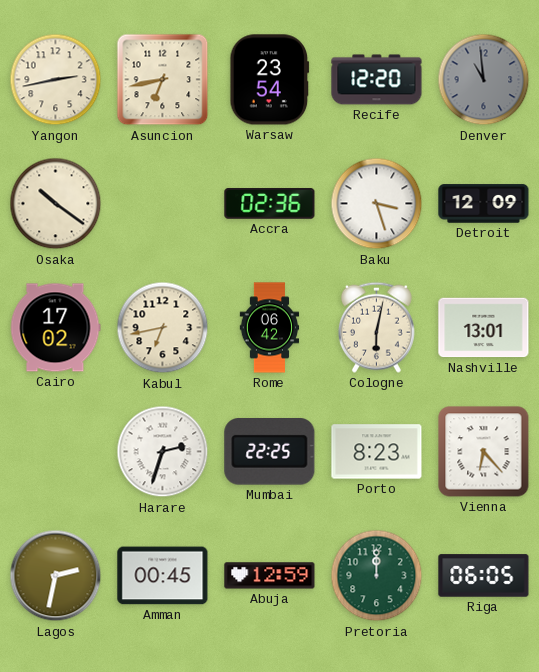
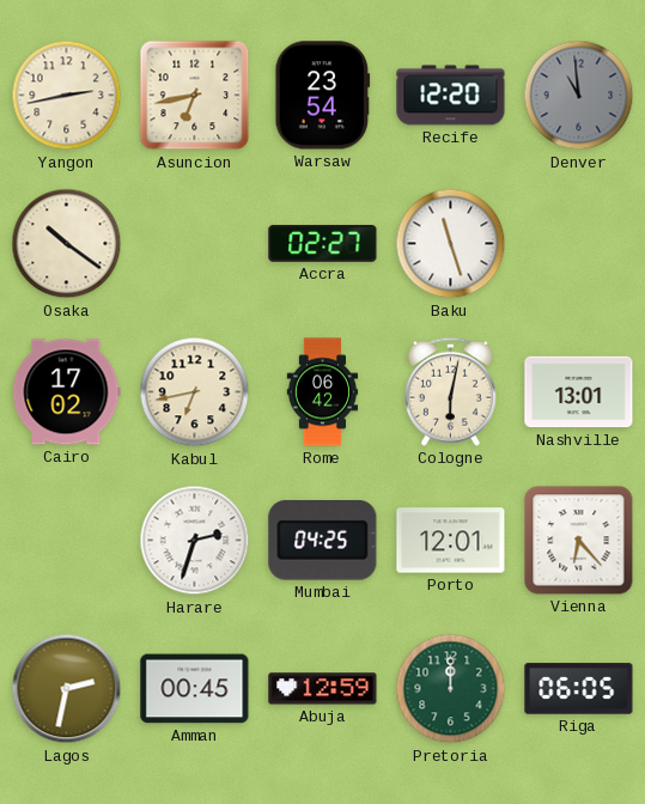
Accra: 02:36 -> 02:27 (323, 244)
Baku: 3:27 -> 11:27 (451, 244)
Detroit: 12:09 -> none (484, 204)
Mumbai: 22:25 -> 04:25 (323, 541)
Porto: 8:23 -> 12:01 (451, 541)
